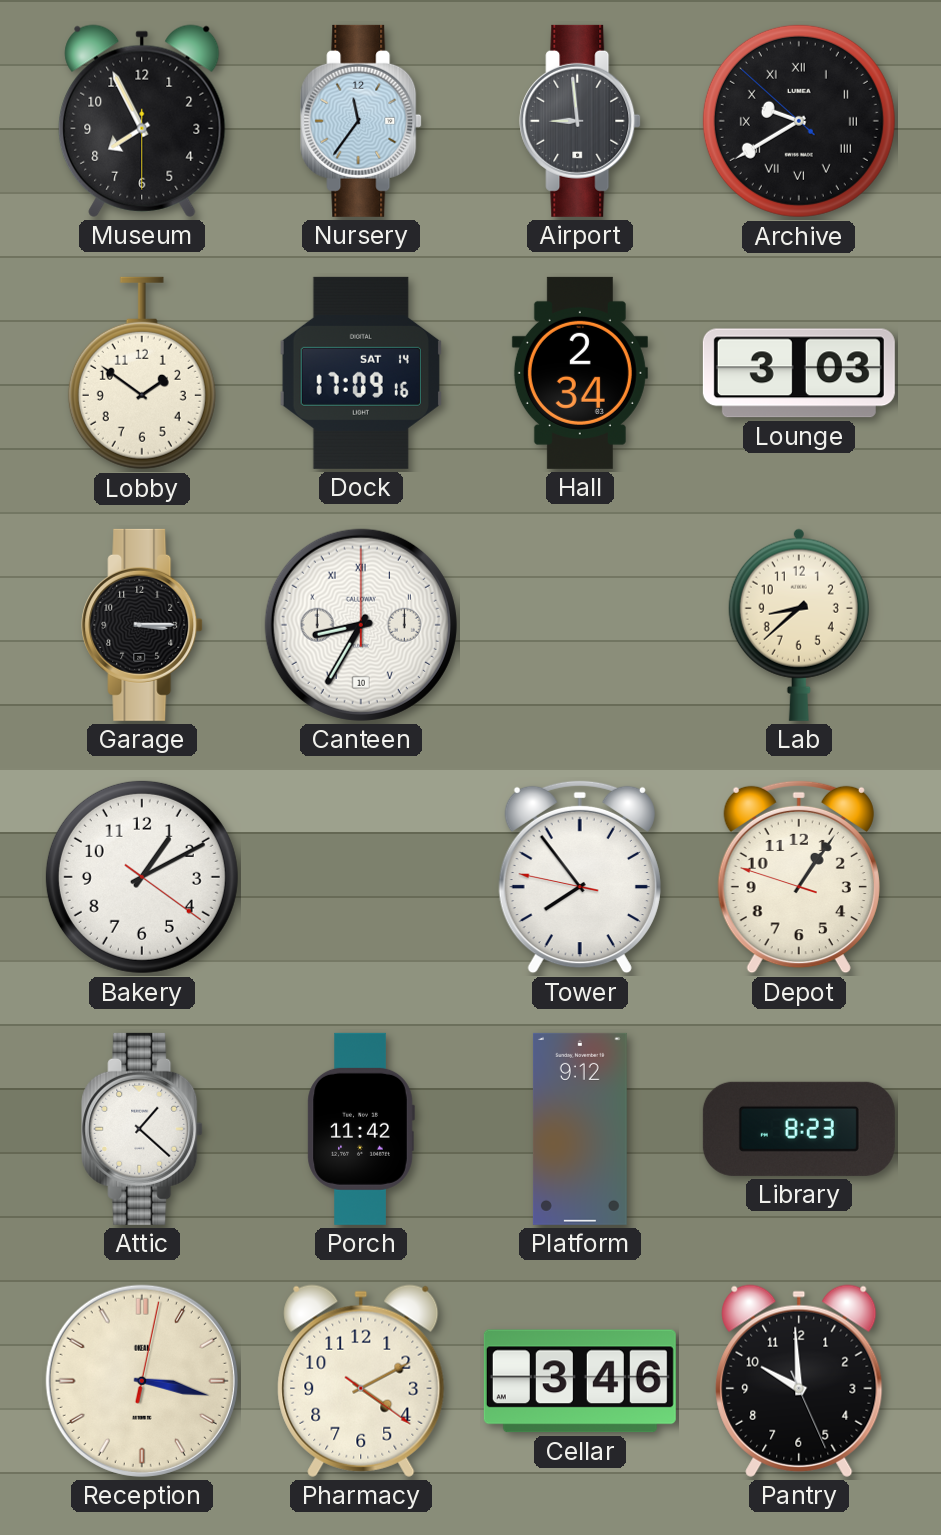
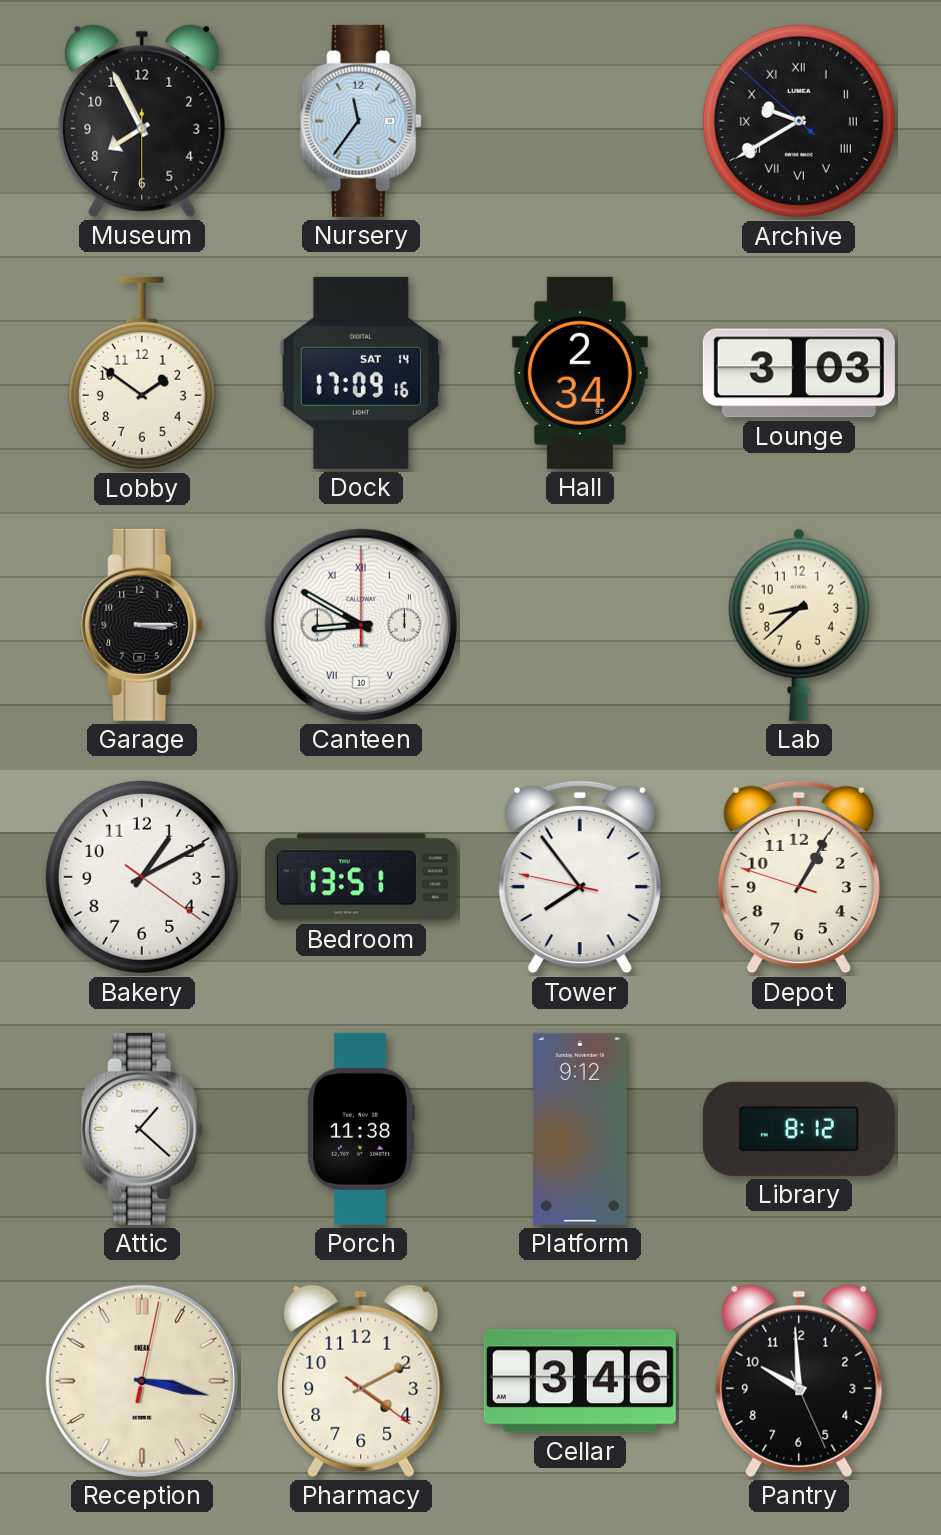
Airport: 8:59 -> none (580, 121)
Canteen: 8:35 -> 8:50 (361, 625)
Bedroom: none -> 13:51 (361, 877)
Depot: 1:05 -> 1:04 (799, 877)
Porch: 11:42 -> 11:38 (361, 1129)
Library: 8:23 -> 8:12 (799, 1129)
